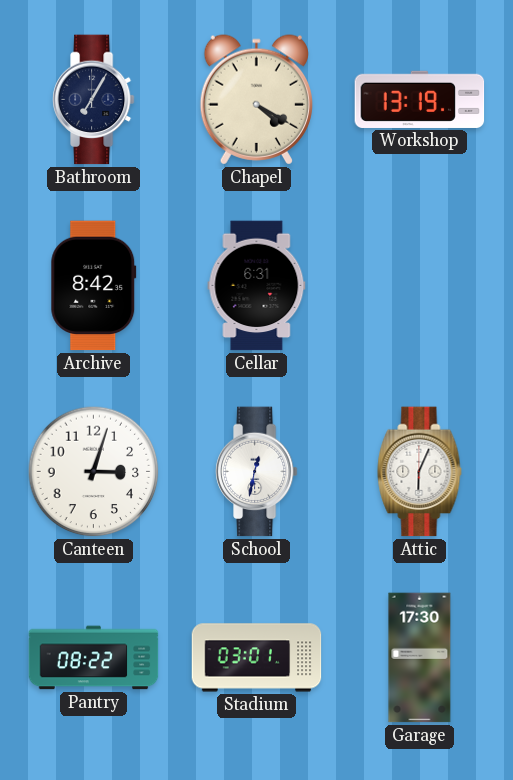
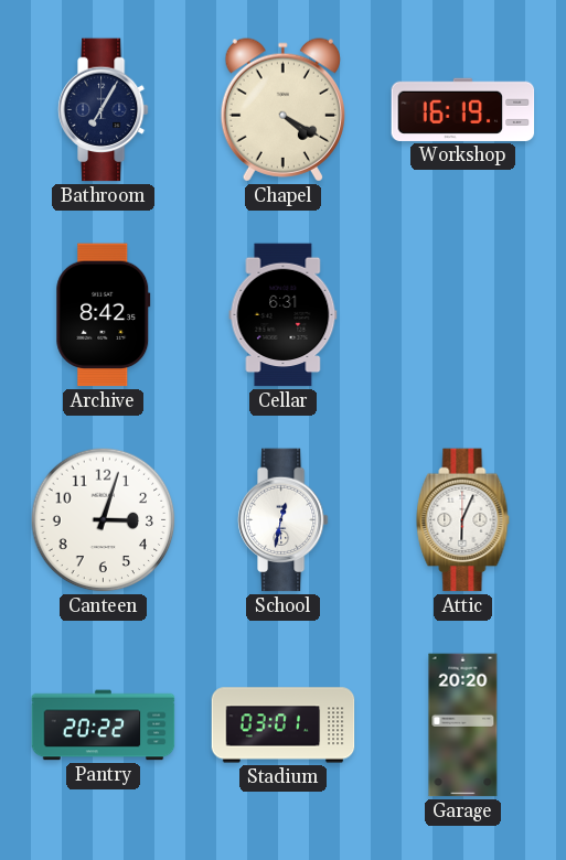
Workshop: 13:19 -> 16:19 (463, 109)
Pantry: 08:22 -> 20:22 (104, 725)
Garage: 17:30 -> 20:20 (463, 725)
